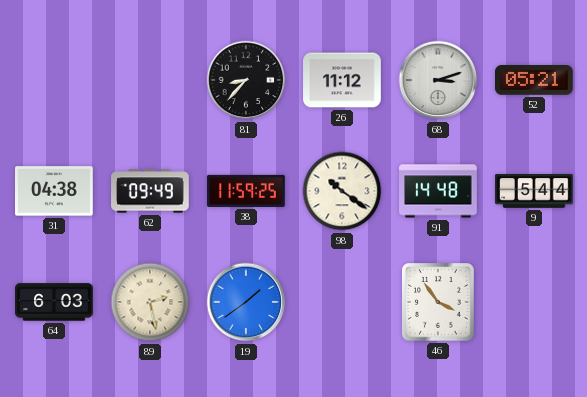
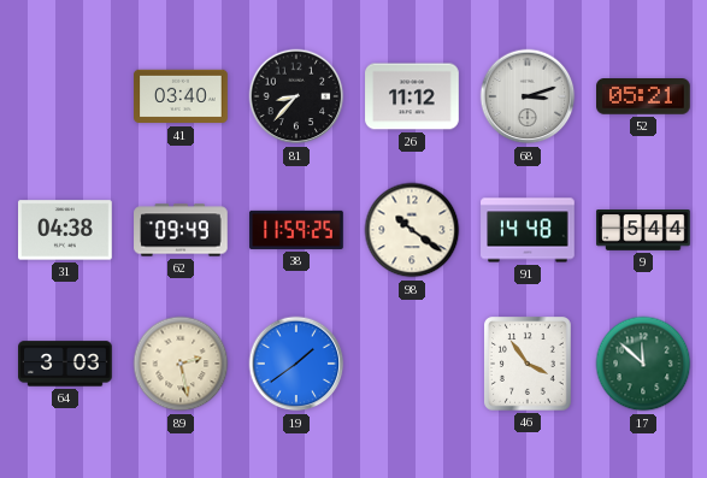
41: none -> 03:40 (181, 96)
64: 6:03 -> 3:03 (65, 364)
17: none -> 11:52 (643, 364)
